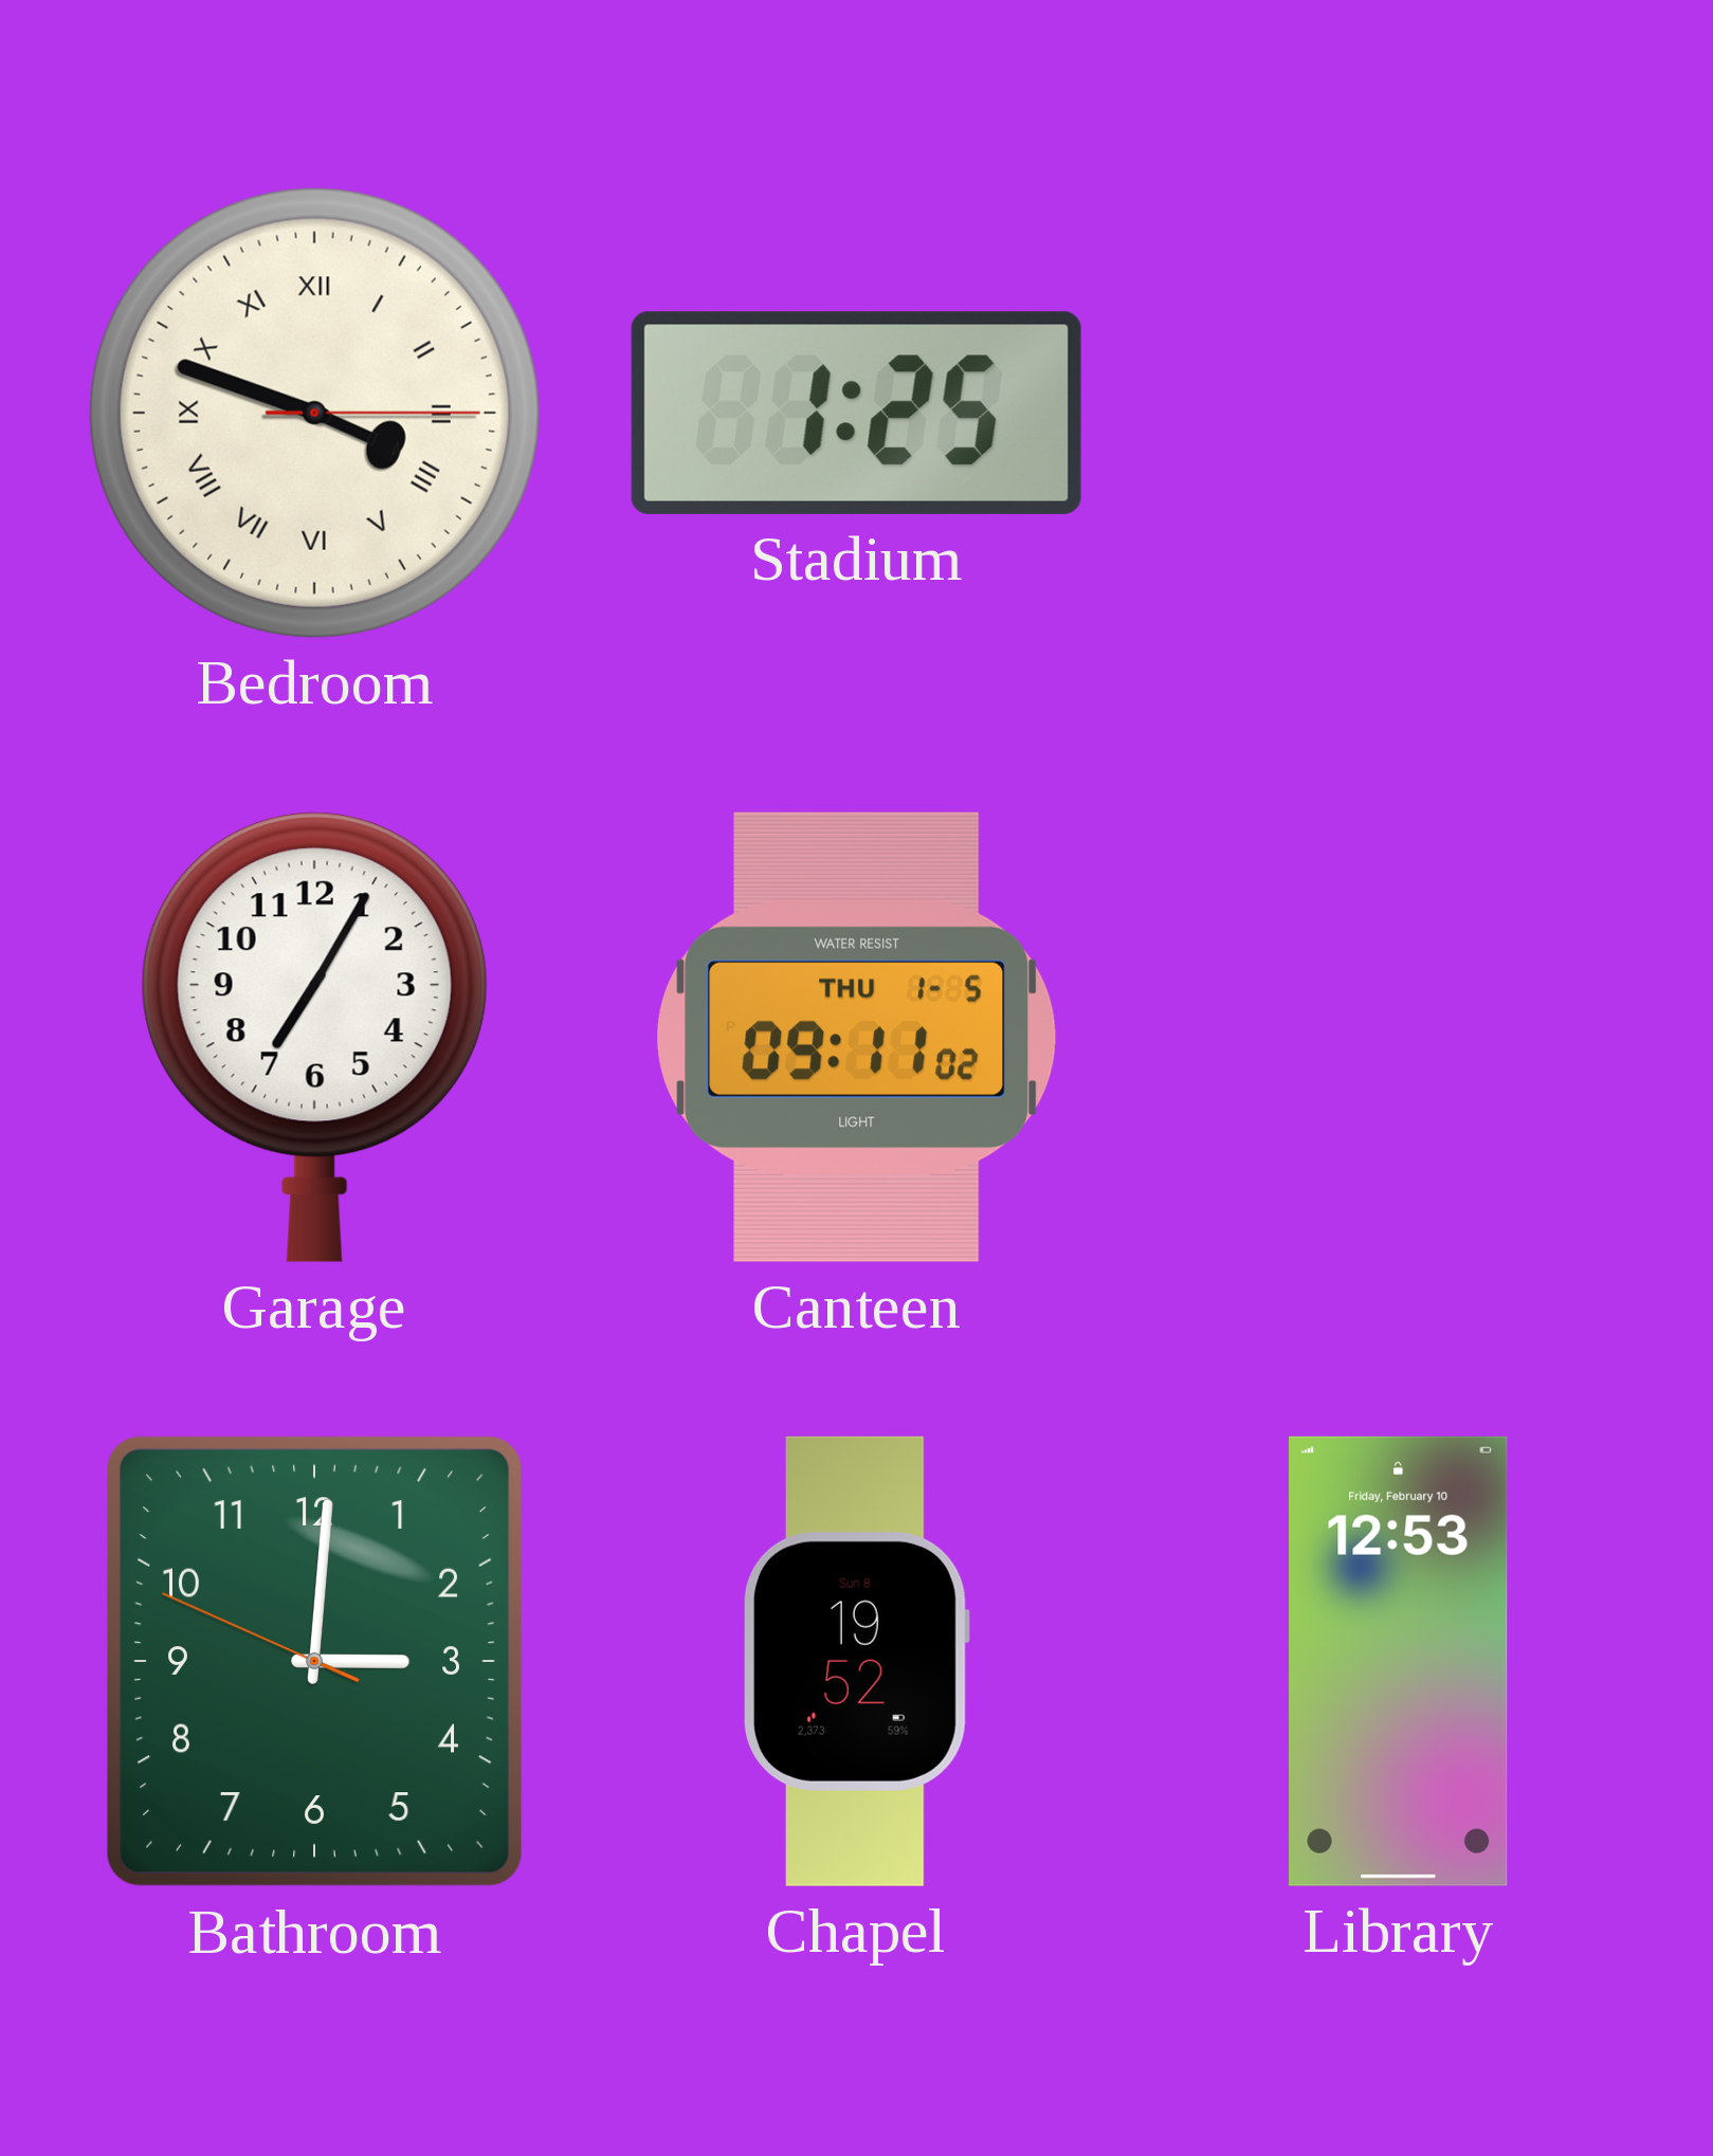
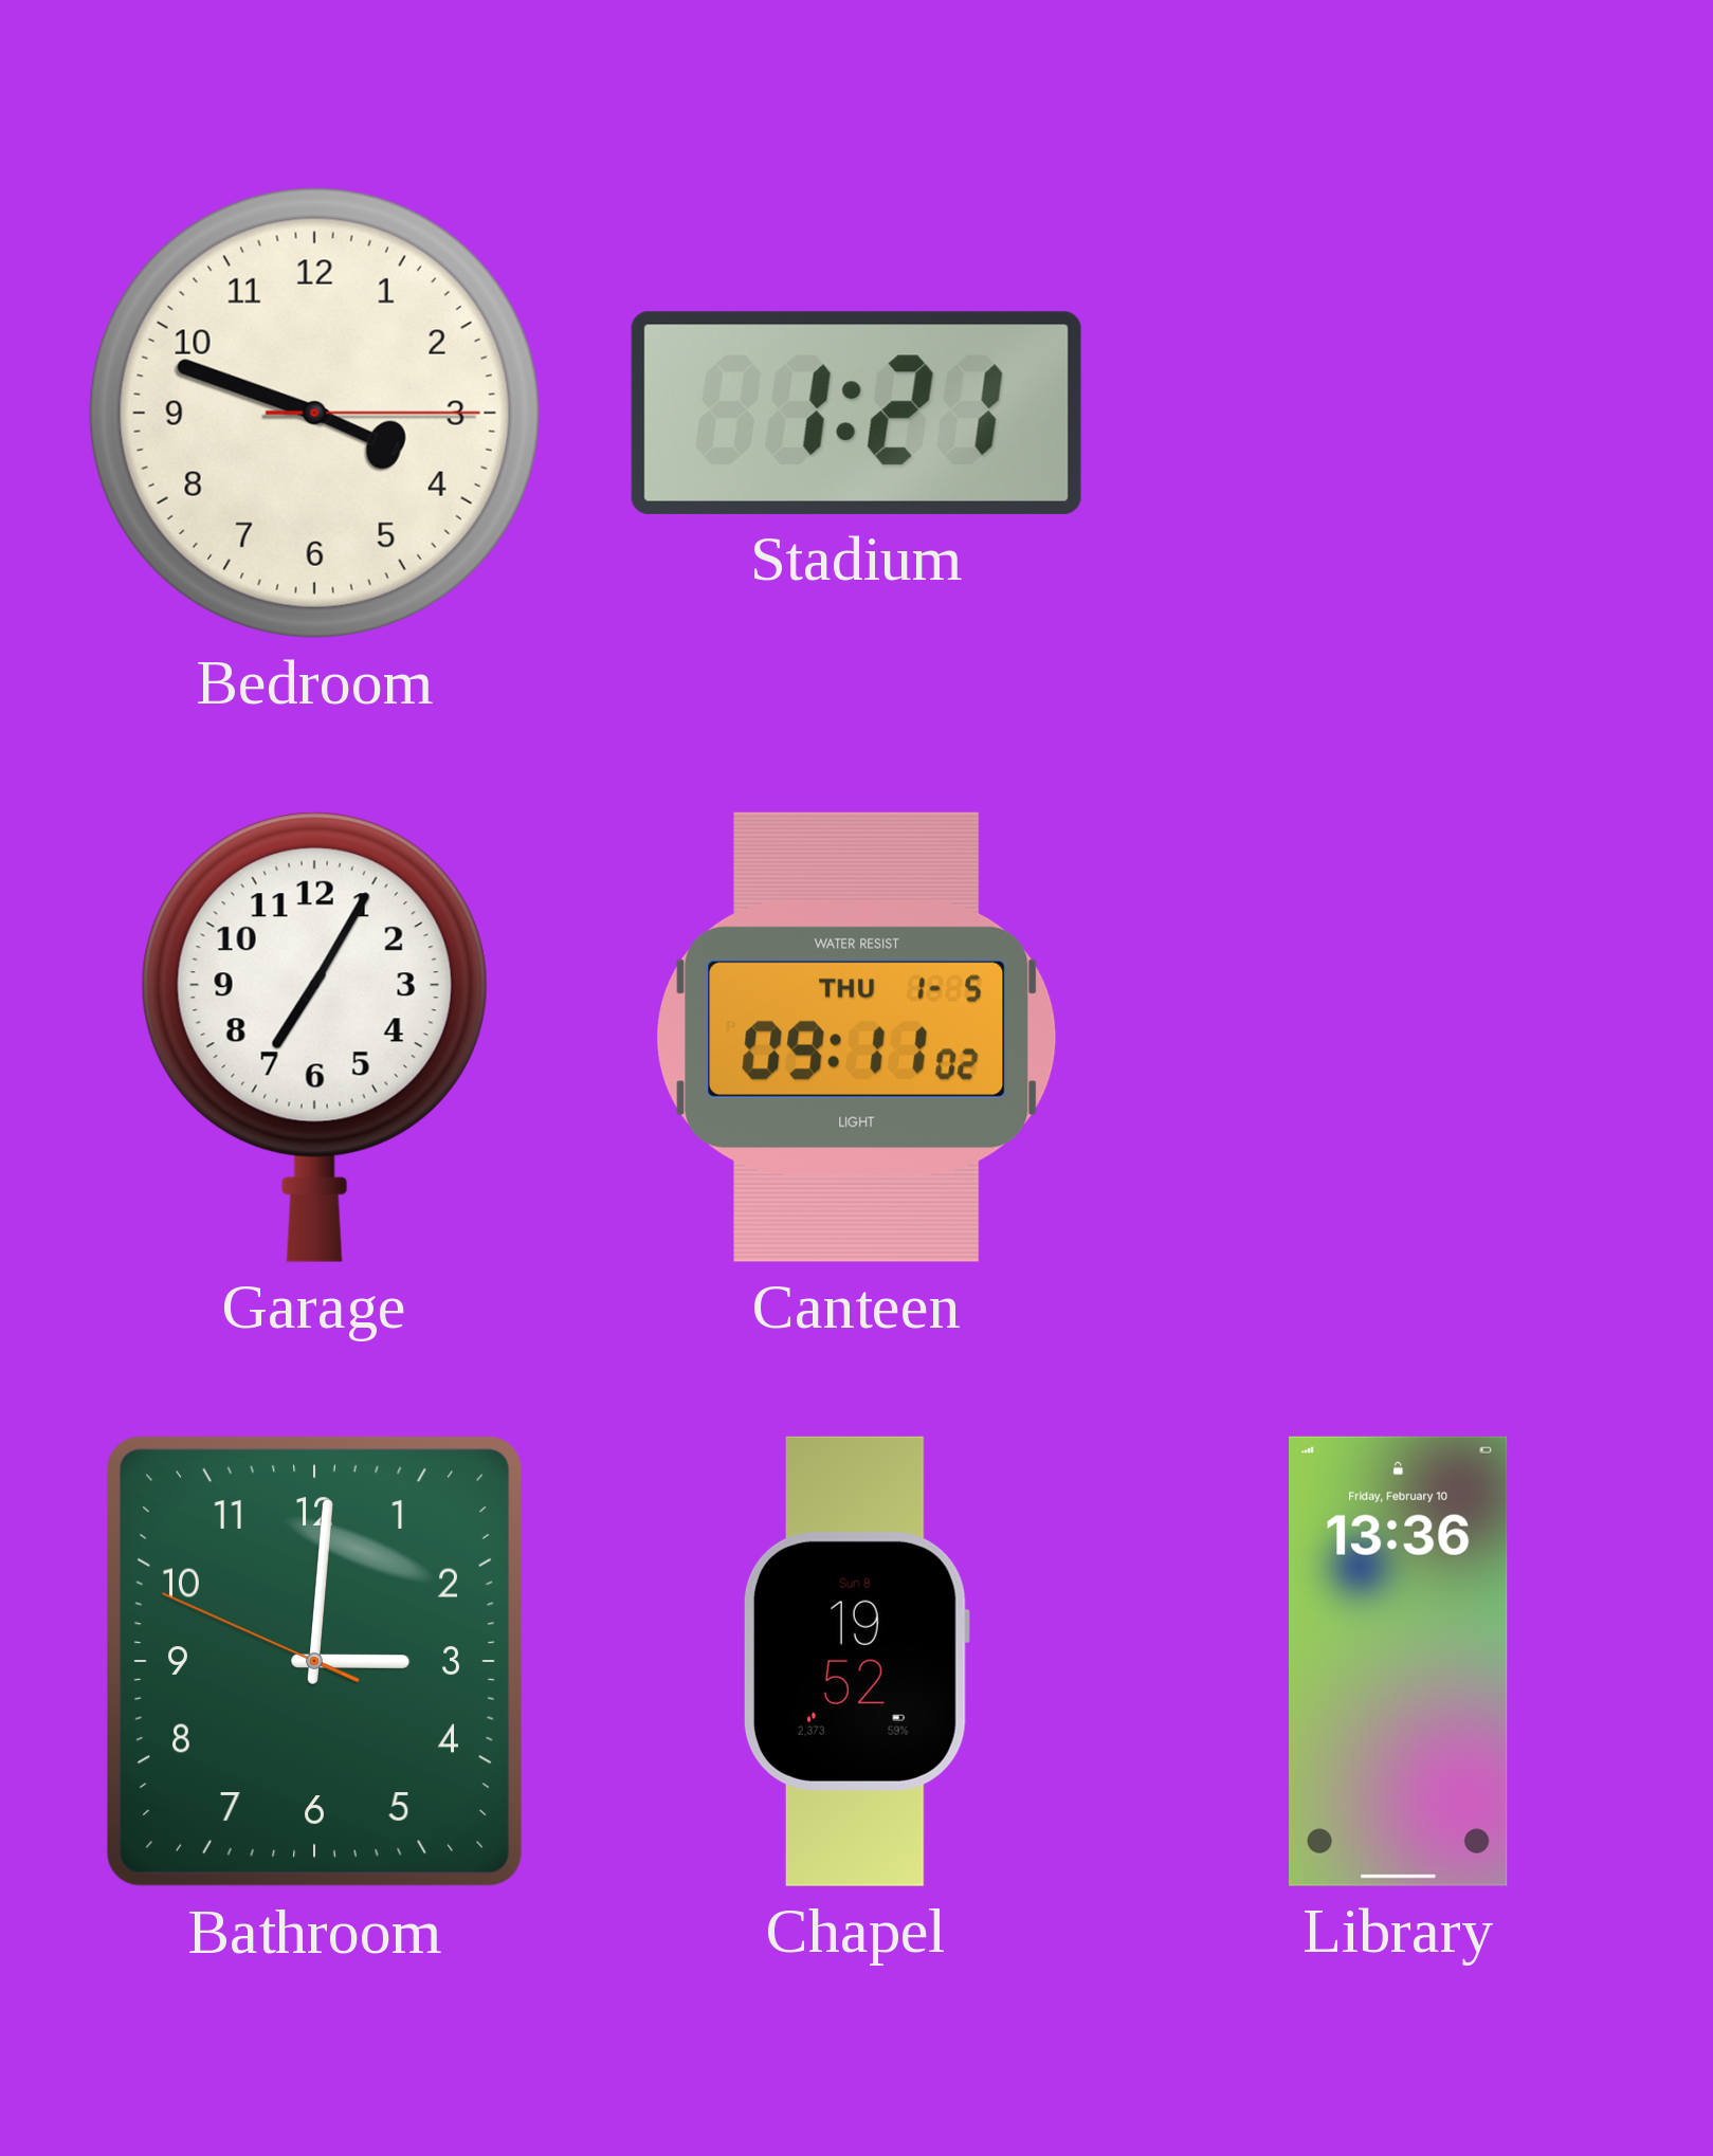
Bedroom numerals: Roman -> Arabic (314, 413)
Stadium: 1:25 -> 1:21 (856, 413)
Library: 12:53 -> 13:36 (1399, 1661)
